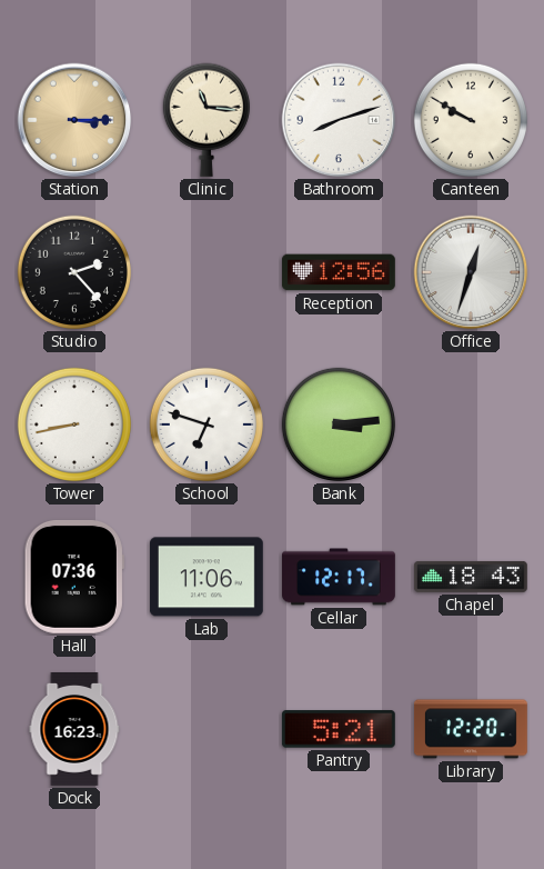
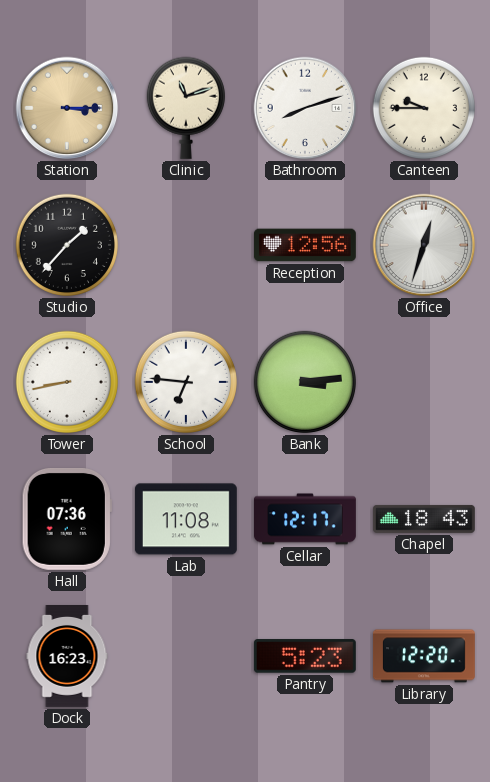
Clinic: 11:16 -> 11:12 (186, 108)
Canteen: 9:50 -> 9:45 (424, 108)
Studio: 2:23 -> 1:37 (67, 245)
School: 6:48 -> 6:46 (186, 382)
Lab: 11:06 -> 11:08 (186, 519)
Pantry: 5:21 -> 5:23 (305, 656)
